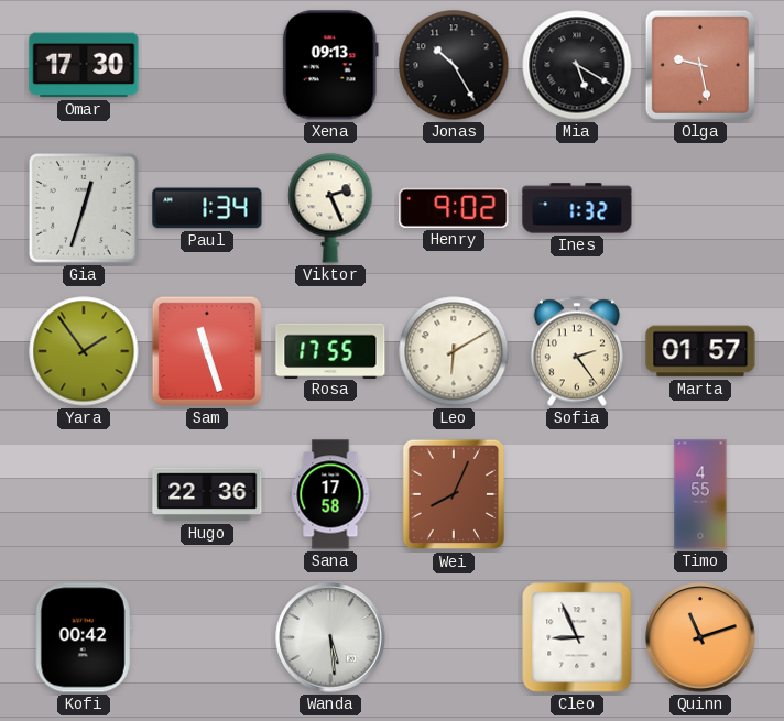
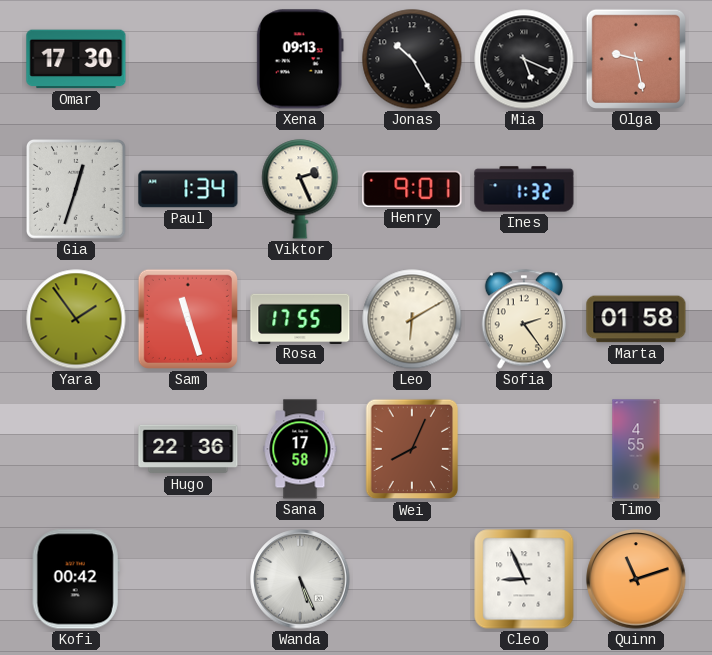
Mia: 5:20 -> 5:19 (524, 59)
Henry: 9:02 -> 9:01 (412, 189)
Marta: 01:57 -> 01:58 (636, 319)
Wanda: 5:29 -> 5:26 (300, 579)
